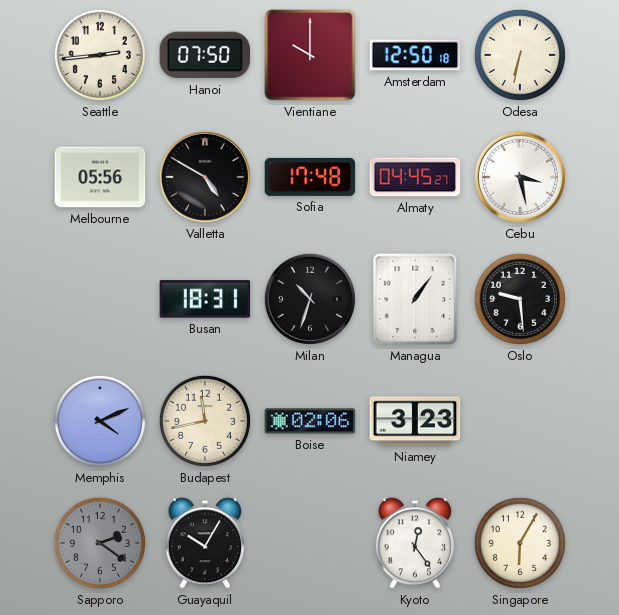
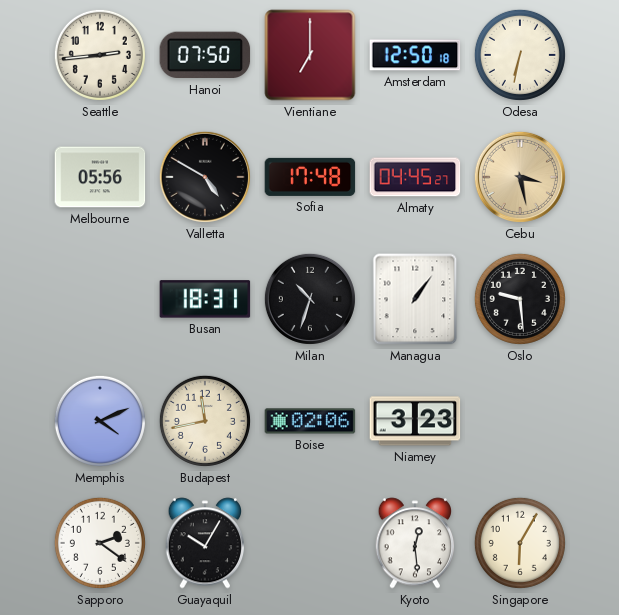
Vientiane: 10:00 -> 7:00 (310, 55)
Cebu dial: white -> champagne (520, 177)
Sapporo dial: grey -> white (100, 543)
Kyoto: 12:24 -> 12:29 (415, 543)
